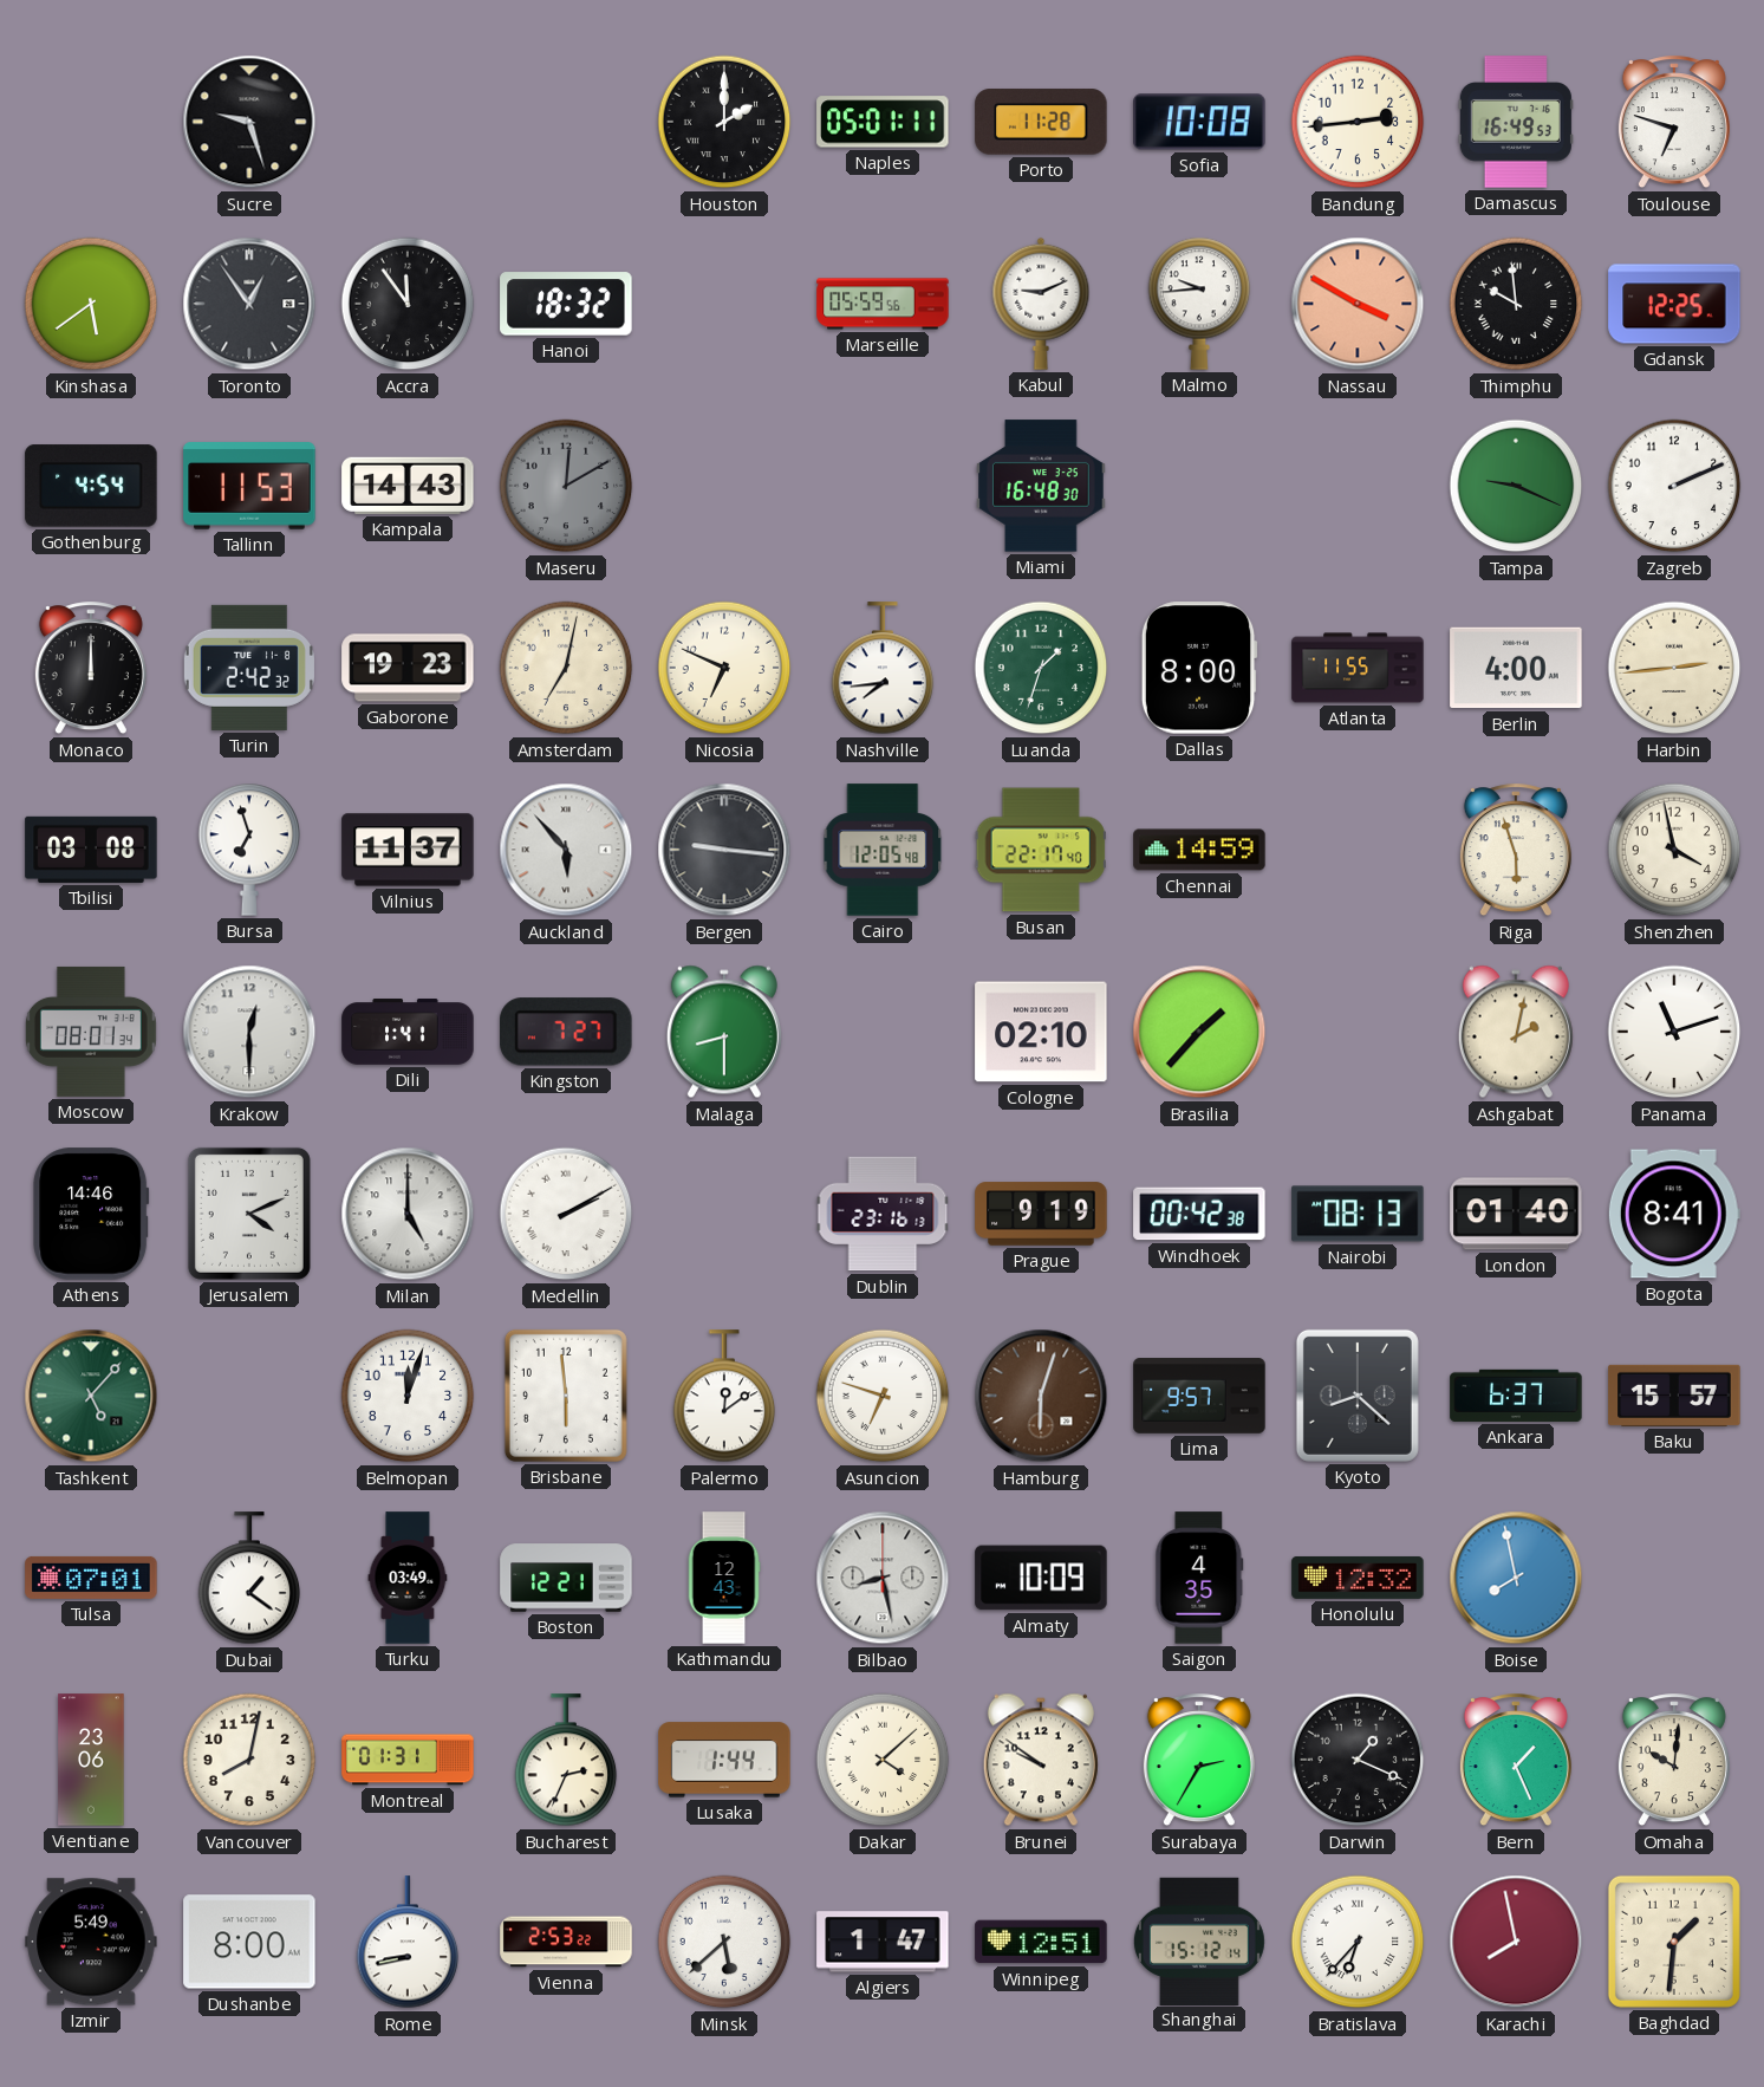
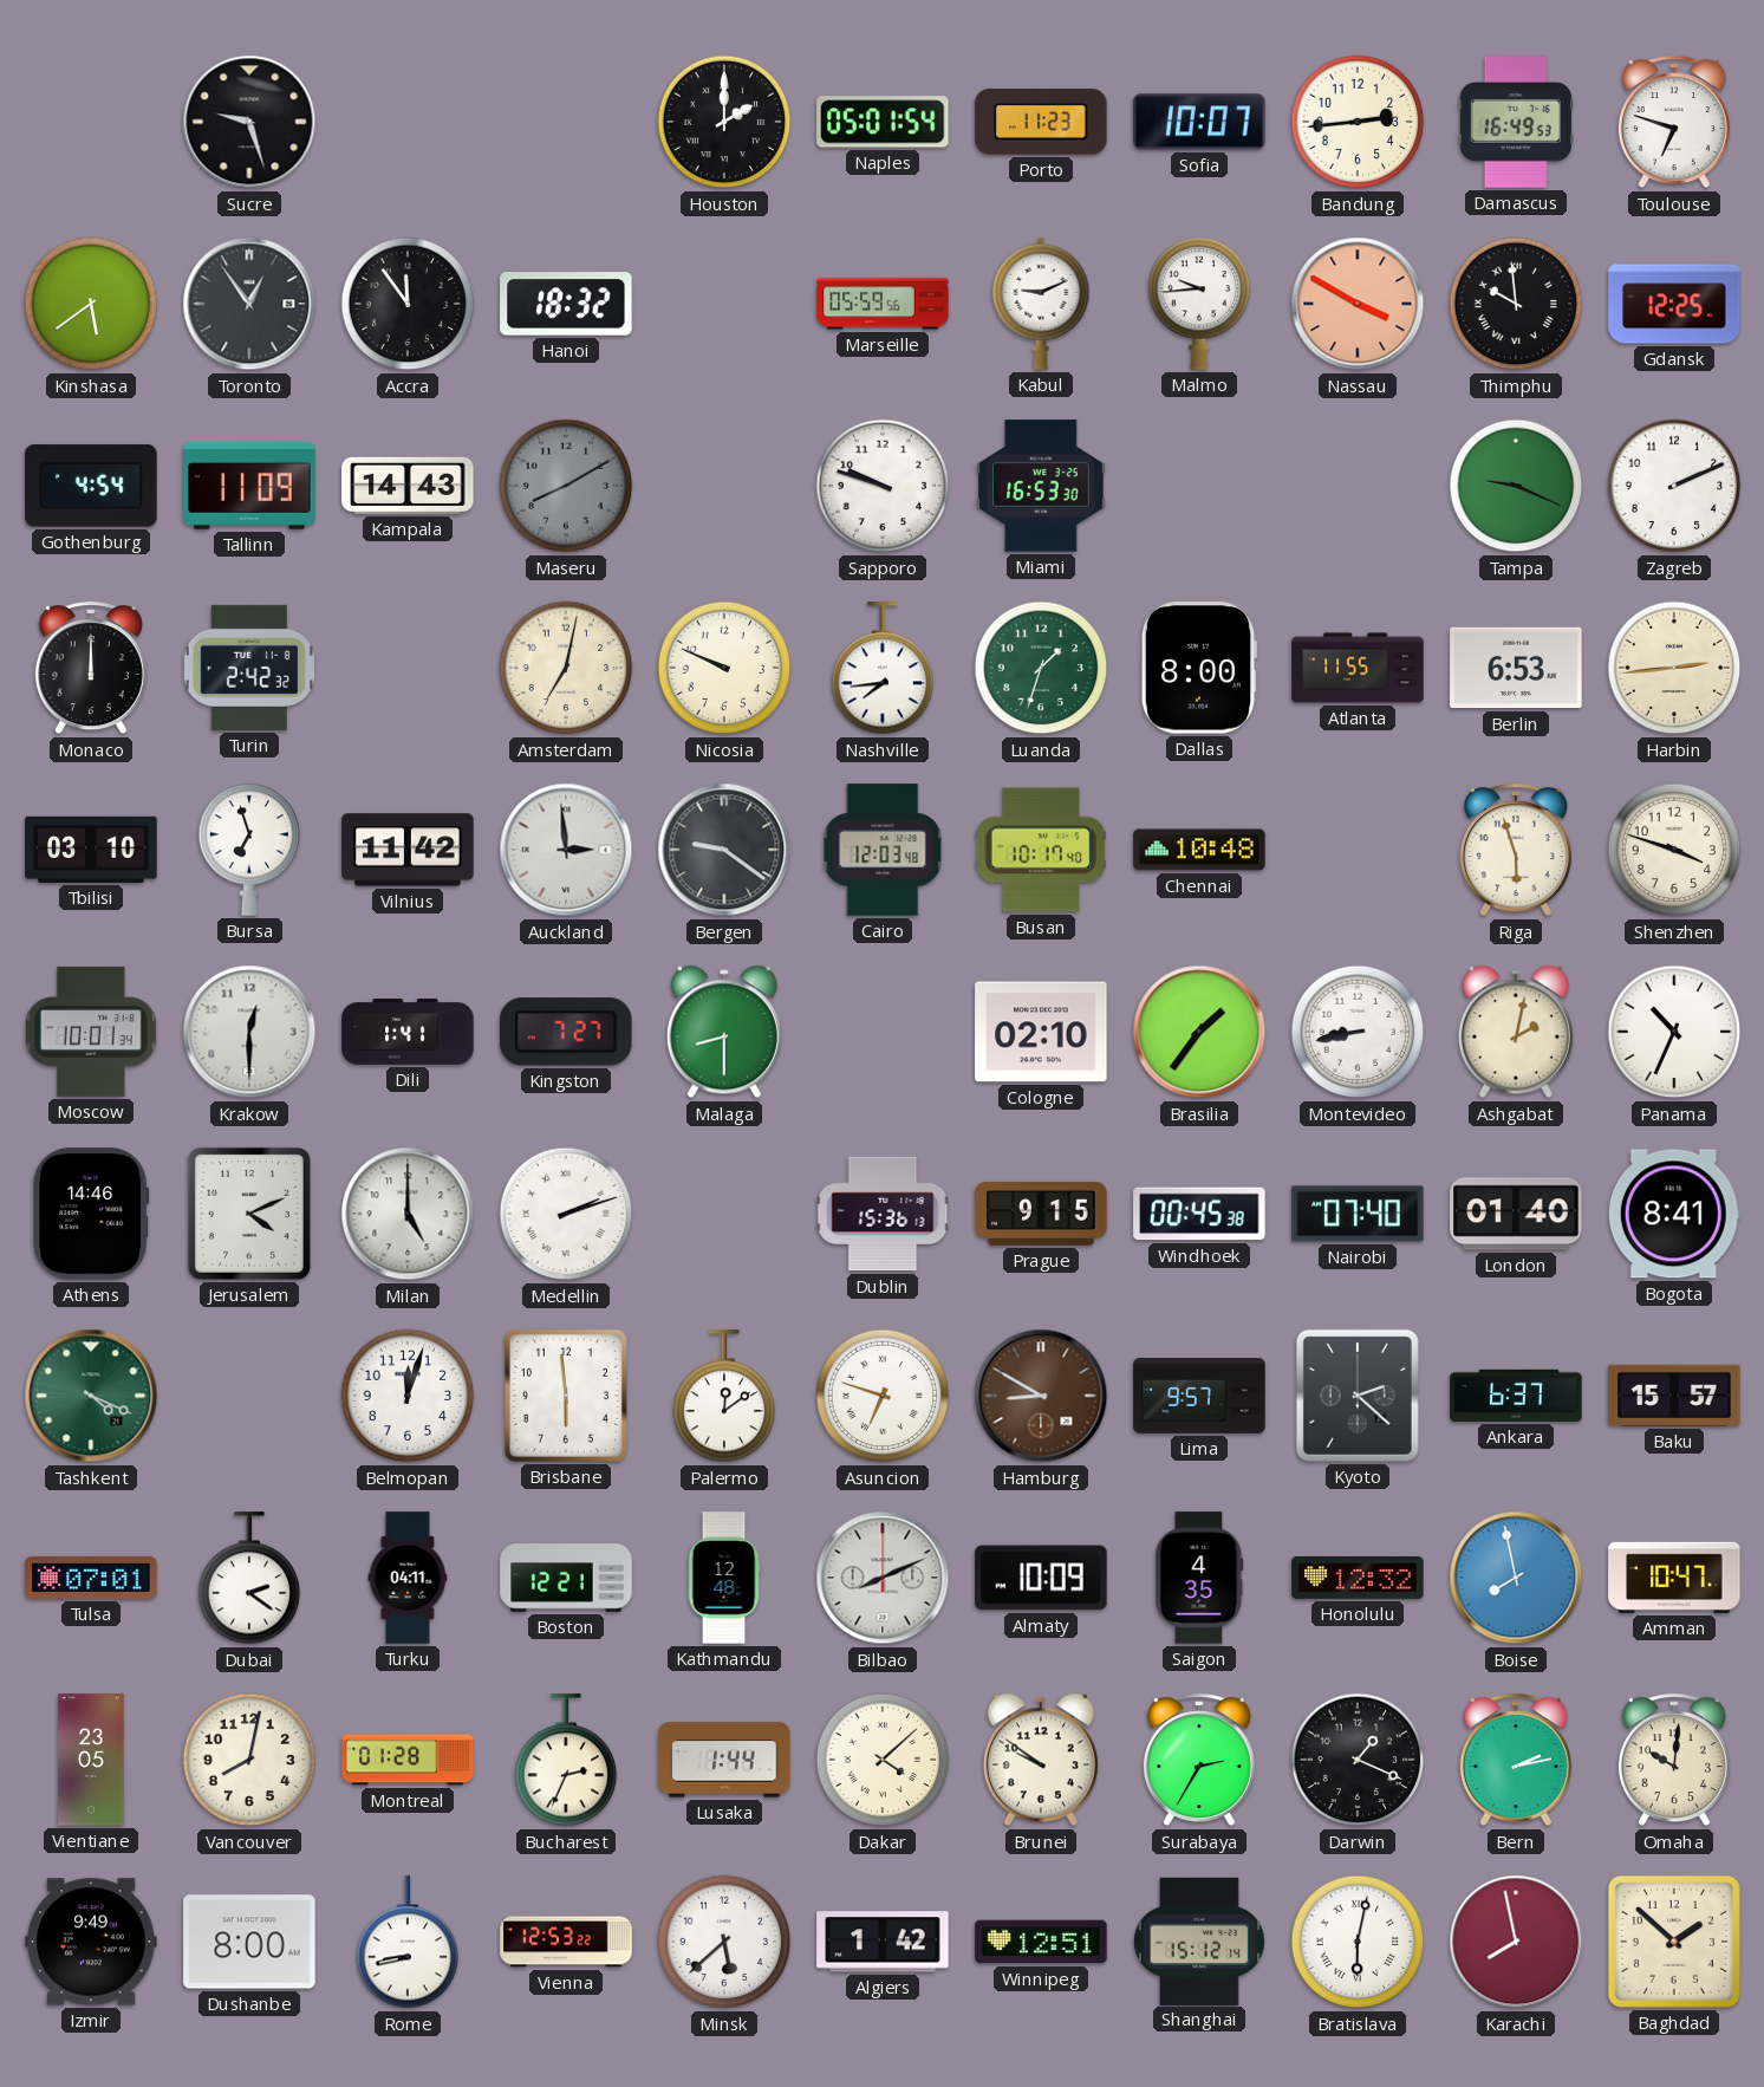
Naples: 05:01:11 -> 05:01:54 (883, 122)
Porto: 11:28 -> 11:23 (1041, 122)
Sofia: 10:08 -> 10:07 (1199, 122)
Tallinn: 11:53 -> 11:09 (249, 486)
Maseru: 12:10 -> 8:10 (566, 486)
Sapporo: none -> 9:48 (883, 486)
Miami: 16:48 -> 16:53 (1041, 486)
Gaborone: 19:23 -> none (408, 668)
Nicosia: 6:49 -> 9:49 (724, 668)
Berlin: 4:00 -> 6:53 (1516, 668)
Tbilisi: 03:08 -> 03:10 (91, 850)
Vilnius: 11:37 -> 11:42 (408, 850)
Auckland: 5:53 -> 2:59 (566, 850)
Bergen: 9:16 -> 9:21 (724, 850)
Cairo: 12:05 -> 12:03 (883, 850)
Busan: 22:17 -> 10:17 (1041, 850)
Chennai: 14:59 -> 10:48 (1199, 850)
Shenzhen: 3:58 -> 3:48 (1674, 850)
Moscow: 08:01 -> 10:01 (91, 1032)
Brasilia: 1:37 -> 1:36 (1199, 1032)
Montevideo: none -> 8:43 (1358, 1032)
Panama: 11:12 -> 10:34 (1674, 1032)
Medellin: 2:10 -> 2:12 (566, 1214)
Dublin: 23:16 -> 15:36 (883, 1214)
Prague: 9:19 -> 9:15 (1041, 1214)
Windhoek: 00:42 -> 00:45 (1199, 1214)
Nairobi: 08:13 -> 07:40 (1358, 1214)
Tashkent: 5:07 -> 4:19 (91, 1396)
Hamburg: 6:03 -> 8:50 (1041, 1396)
Kyoto: 8:22 -> 2:22 (1358, 1396)
Dubai: 1:21 -> 2:21 (249, 1579)
Turku: 03:49 -> 04:11 (408, 1578)
Kathmandu: 12:43 -> 12:48 (724, 1578)
Bilbao: 8:28 -> 8:11 (883, 1578)
Amman: none -> 10:47 (1674, 1578)
Vientiane: 23:06 -> 23:05 (91, 1760)
Montreal: 01:31 -> 01:28 (408, 1760)
Bern: 1:26 -> 2:13 (1516, 1761)
Izmir: 5:49 -> 9:49 (91, 1942)
Vienna: 2:53 -> 12:53 (566, 1942)
Algiers: 1:47 -> 1:42 (883, 1942)
Bratislava: 6:37 -> 6:02 (1358, 1942)
Baghdad: 1:31 -> 1:52 (1674, 1942)
